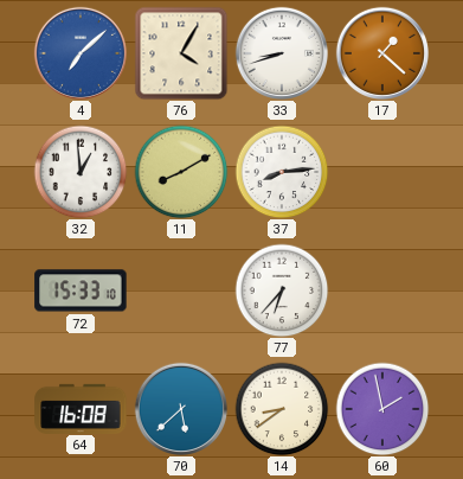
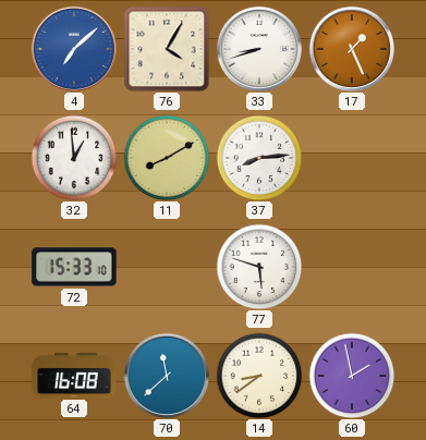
17: 1:22 -> 1:26 (351, 48)
77: 6:37 -> 5:48 (259, 267)
70: 5:38 -> 11:38 (166, 375)
